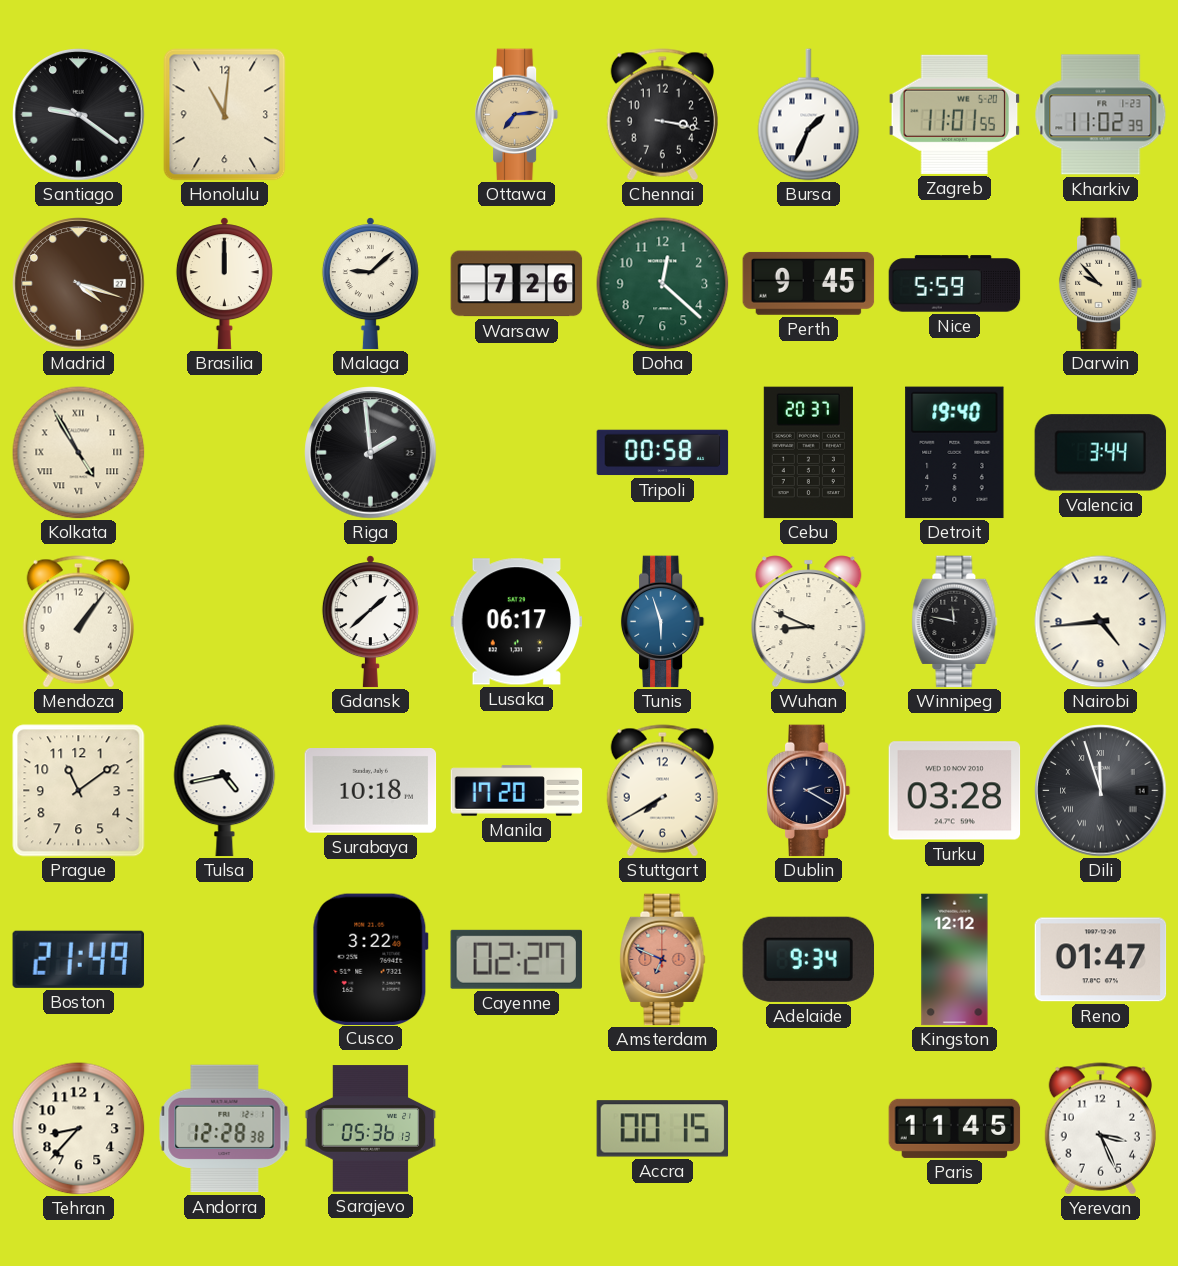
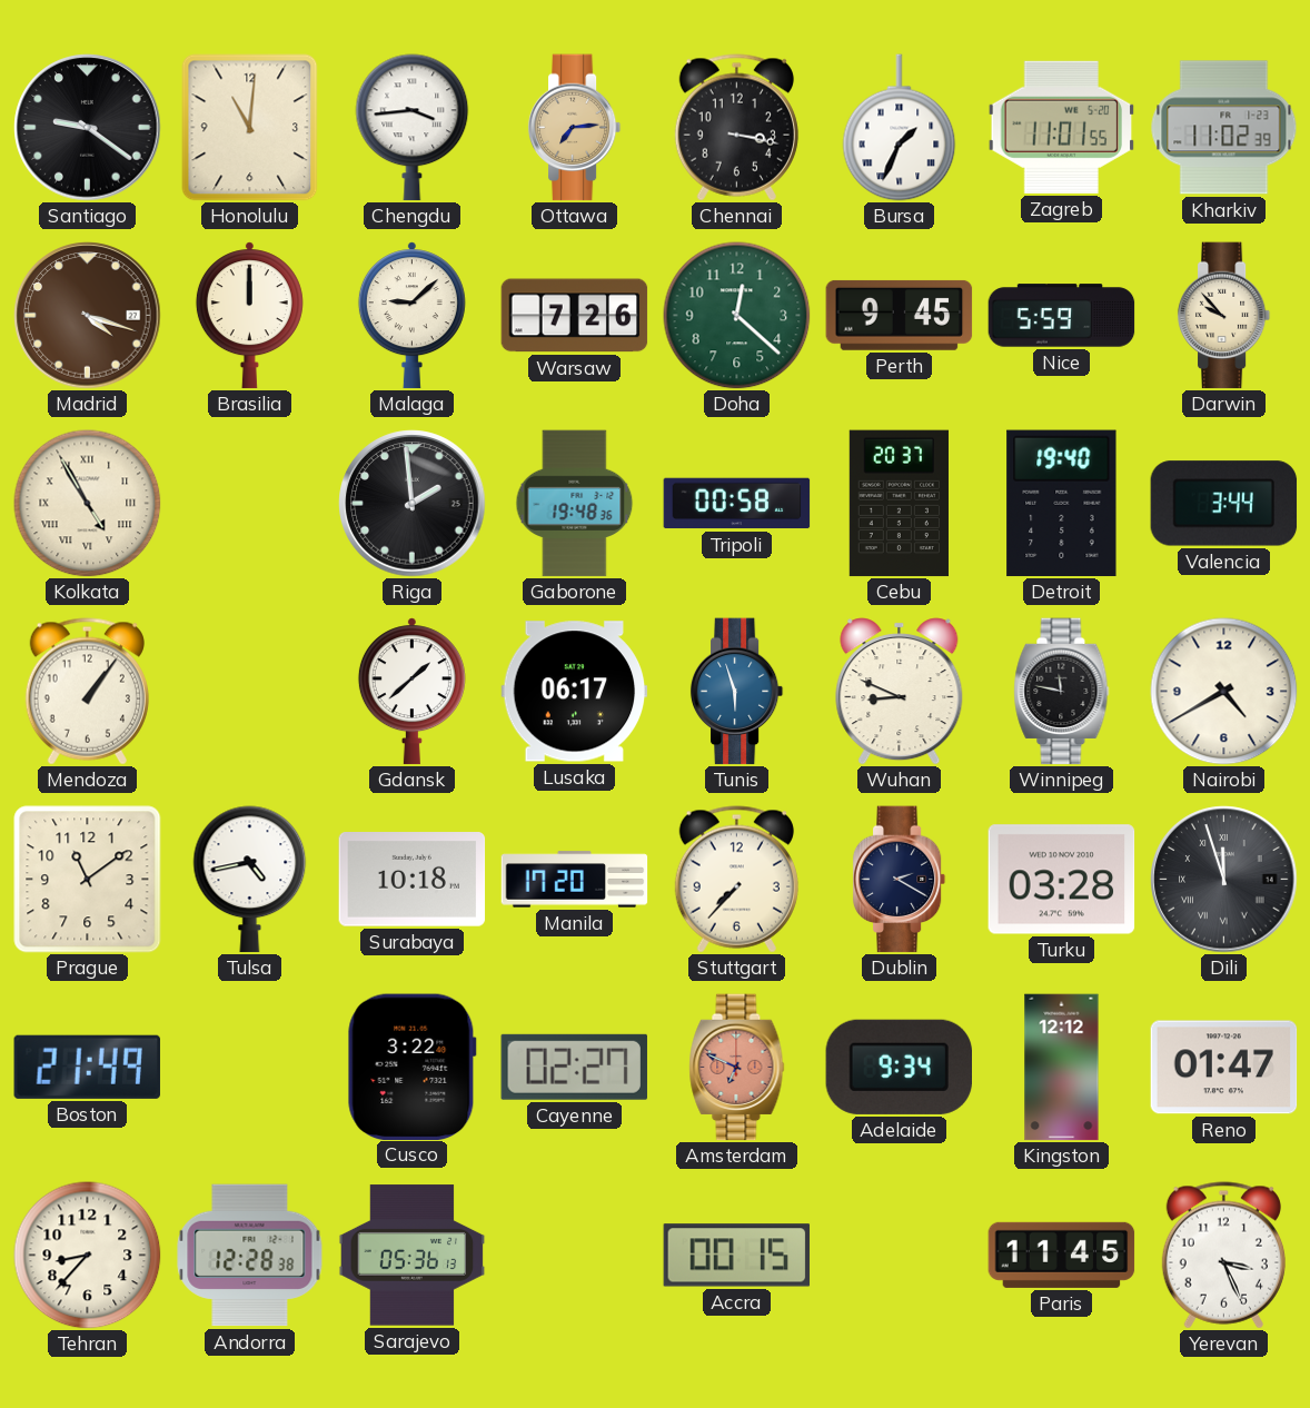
Chengdu: none -> 3:44 (413, 128)
Gaborone: none -> 19:48 (575, 504)
Nairobi: 4:44 -> 4:40 (1224, 692)
Stuttgart: 7:40 -> 7:37 (736, 880)
